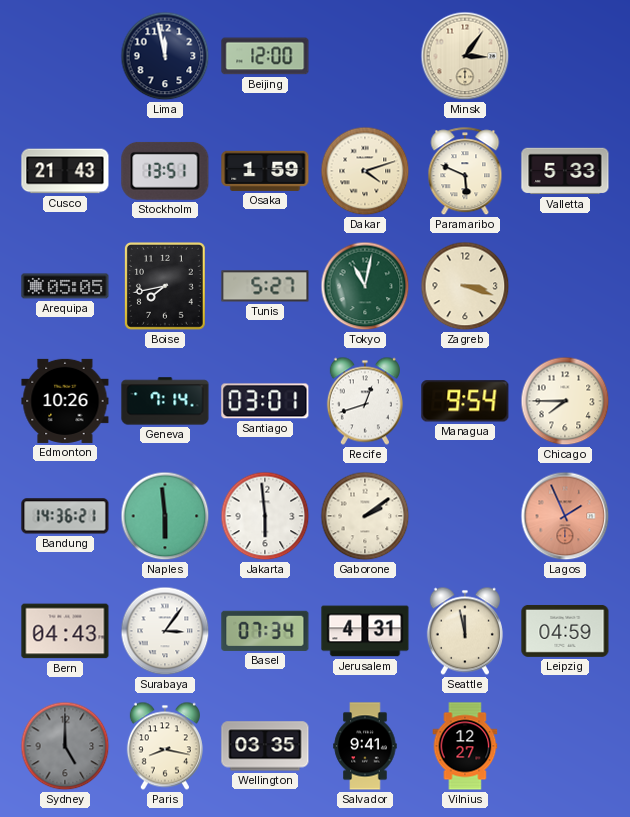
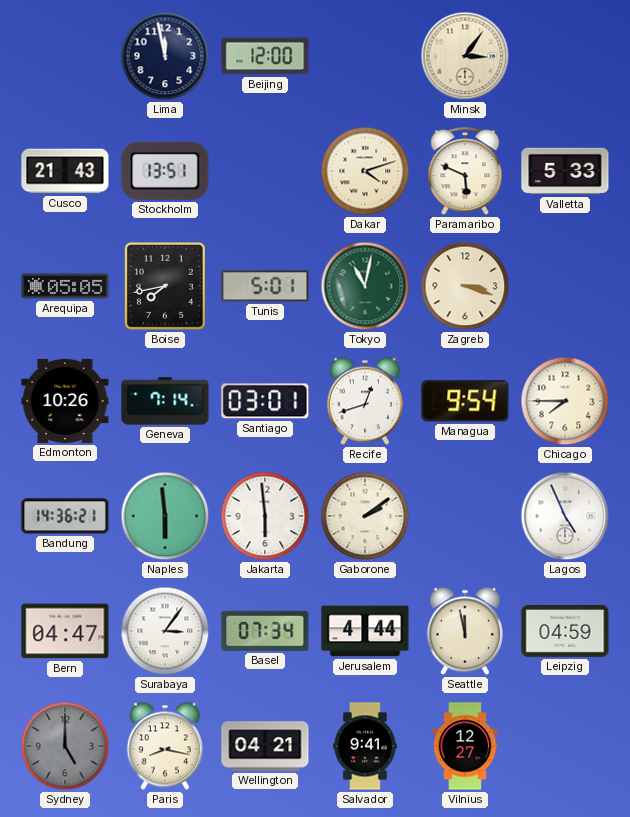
Osaka: 1:59 -> none (265, 171)
Tunis: 5:27 -> 5:01 (265, 286)
Lagos: 1:56 -> 4:56 (565, 516)
Lagos dial: salmon -> white (565, 516)
Bern: 04:43 -> 04:47 (65, 631)
Jerusalem: 4:31 -> 4:44 (365, 631)
Wellington: 03:35 -> 04:21 (265, 746)
